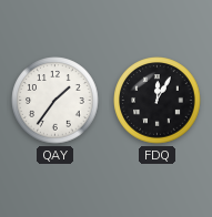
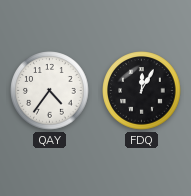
QAY: 1:36 -> 4:36 (50, 91)
